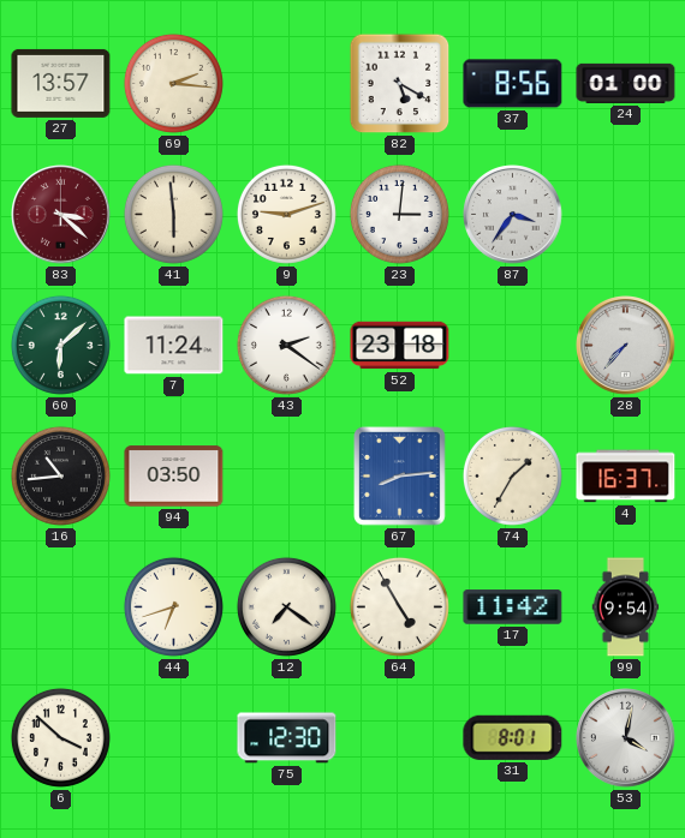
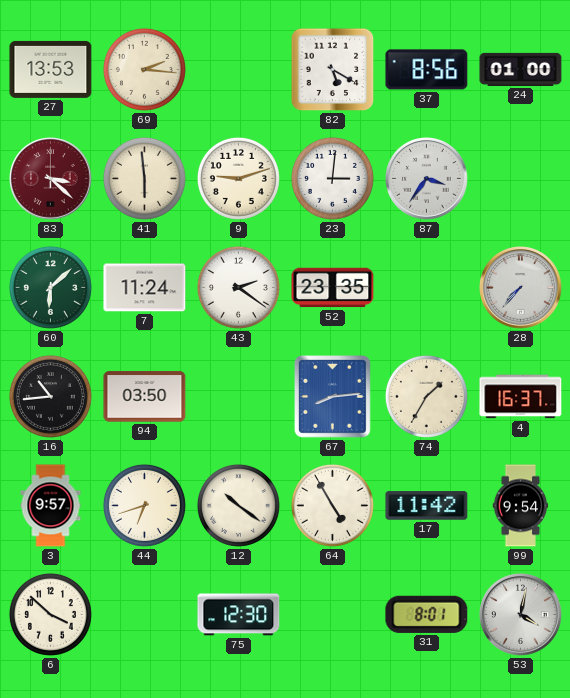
27: 13:57 -> 13:53 (51, 69)
52: 23:18 -> 23:35 (333, 288)
3: none -> 9:57 (51, 506)
12: 7:21 -> 10:21 (238, 505)
